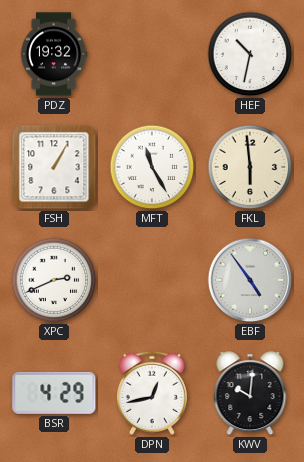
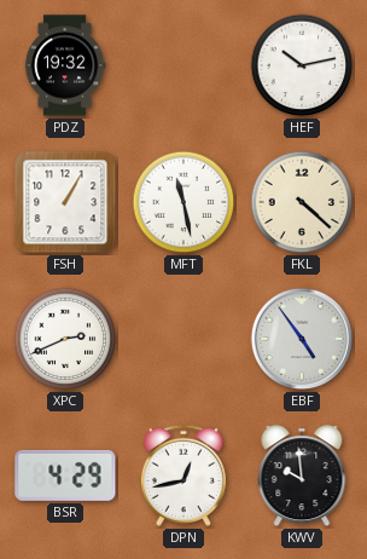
HEF: 10:32 -> 10:13 (302, 65)
MFT: 11:25 -> 11:28 (183, 202)
FKL: 5:59 -> 4:22 (302, 202)
KWV: 10:01 -> 9:59 (302, 477)
